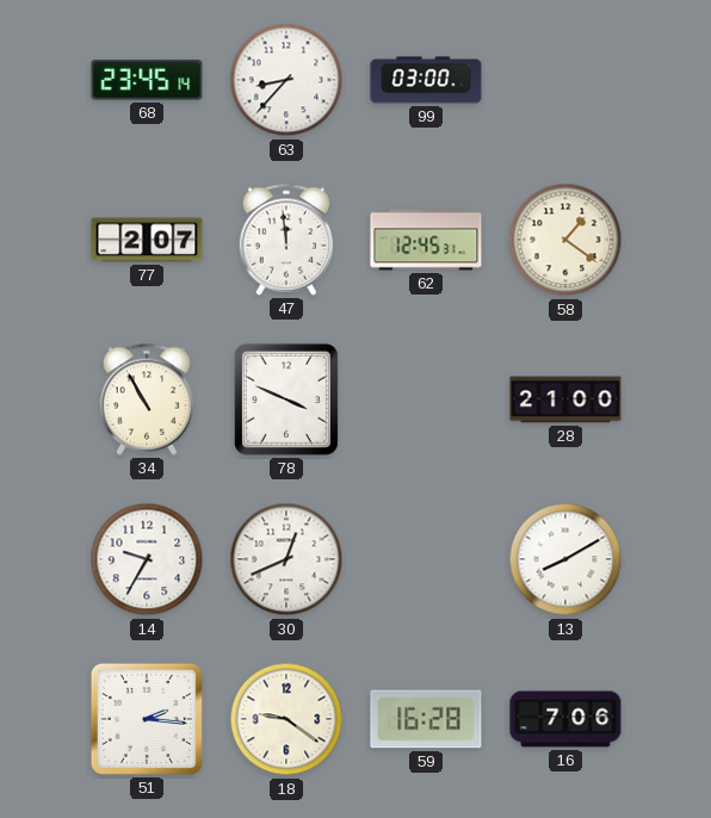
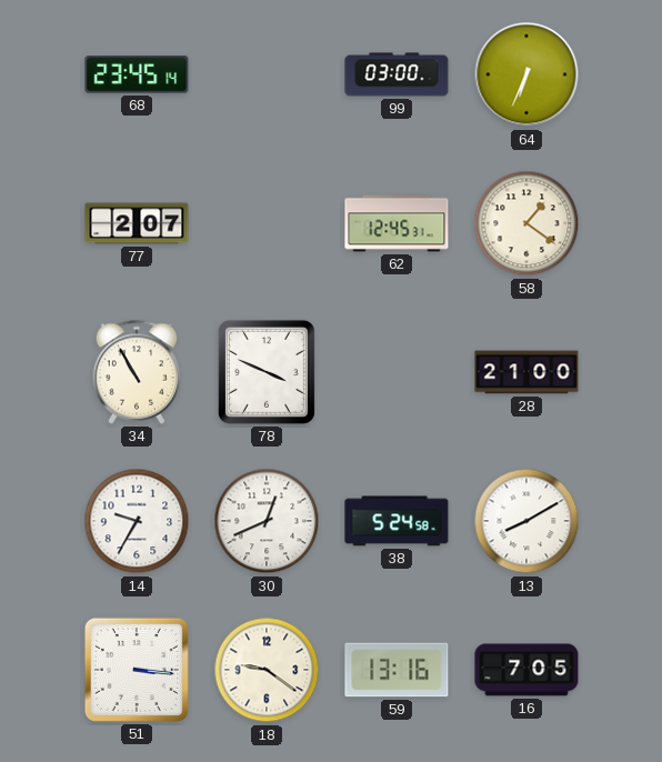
63: 8:37 -> none (286, 80)
64: none -> 6:34 (526, 74)
47: 11:59 -> none (286, 240)
38: none -> 5:24 (397, 521)
51: 2:16 -> 3:16 (137, 670)
59: 16:28 -> 13:16 (397, 670)
16: 7:06 -> 7:05 (526, 670)
